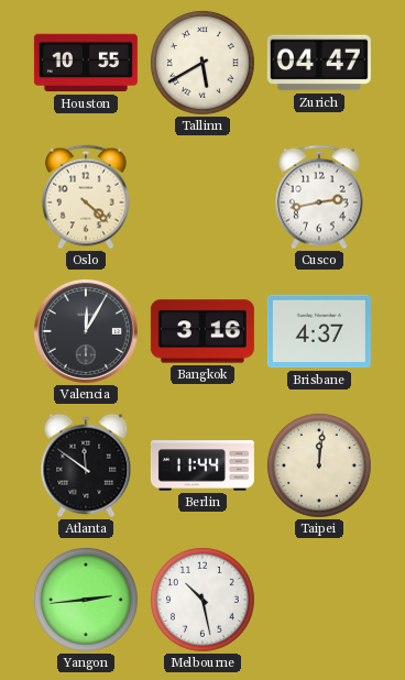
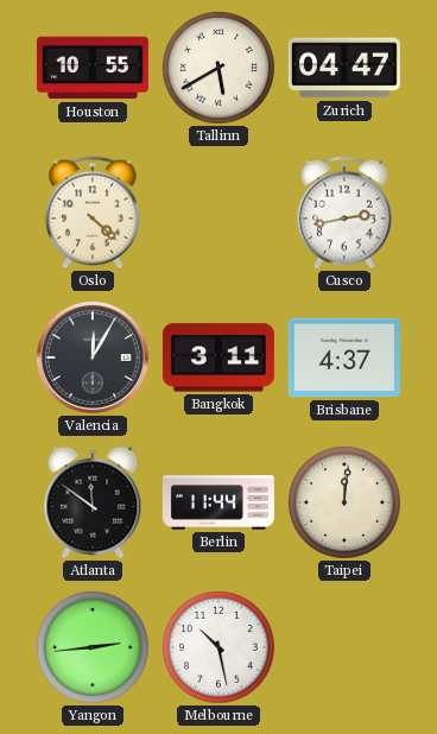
Bangkok: 3:16 -> 3:11 (218, 357)
